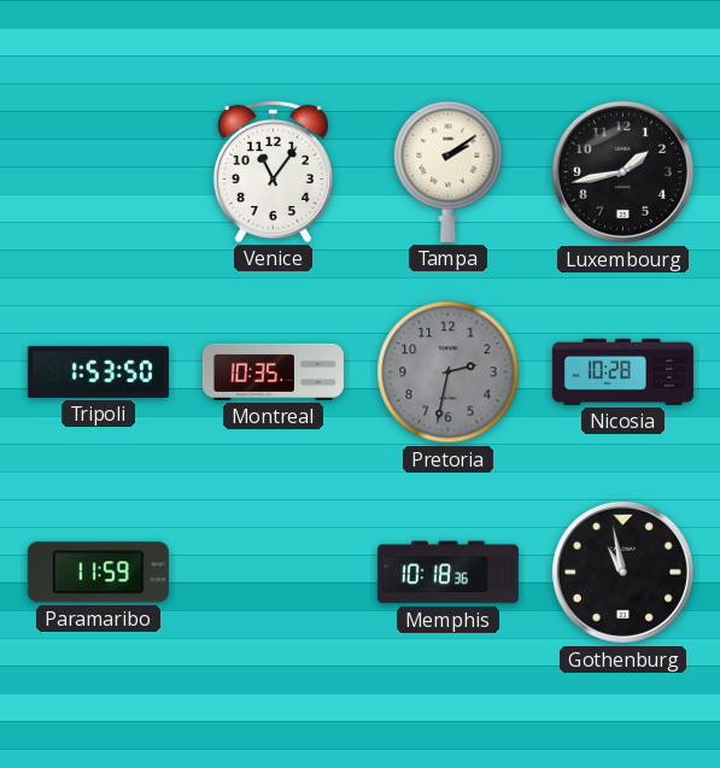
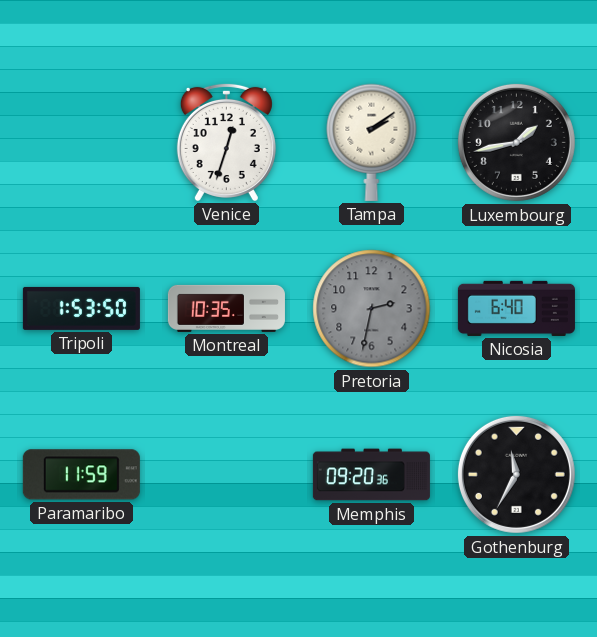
Venice: 11:06 -> 12:33 (226, 142)
Nicosia: 10:28 -> 6:40 (516, 308)
Memphis: 10:18 -> 09:20 (371, 475)
Gothenburg: 10:58 -> 11:35 (516, 474)
